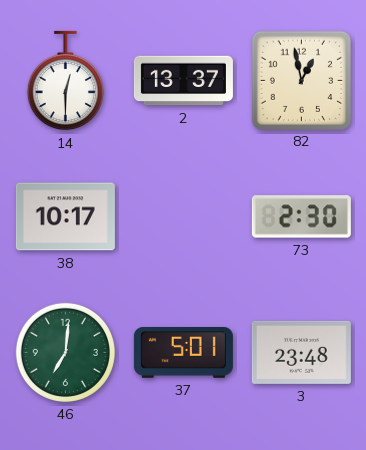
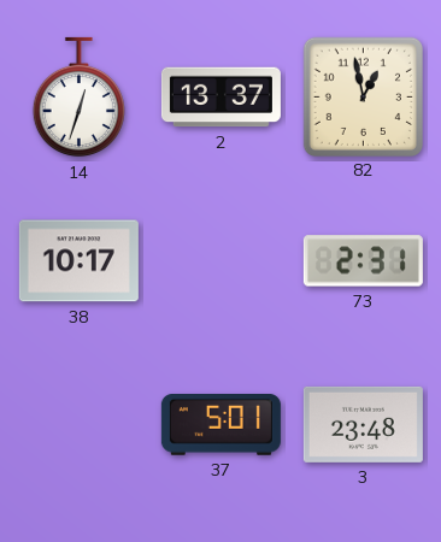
14: 12:30 -> 12:33 (78, 98)
73: 2:30 -> 2:31 (363, 261)
46: 7:01 -> none (65, 352)
